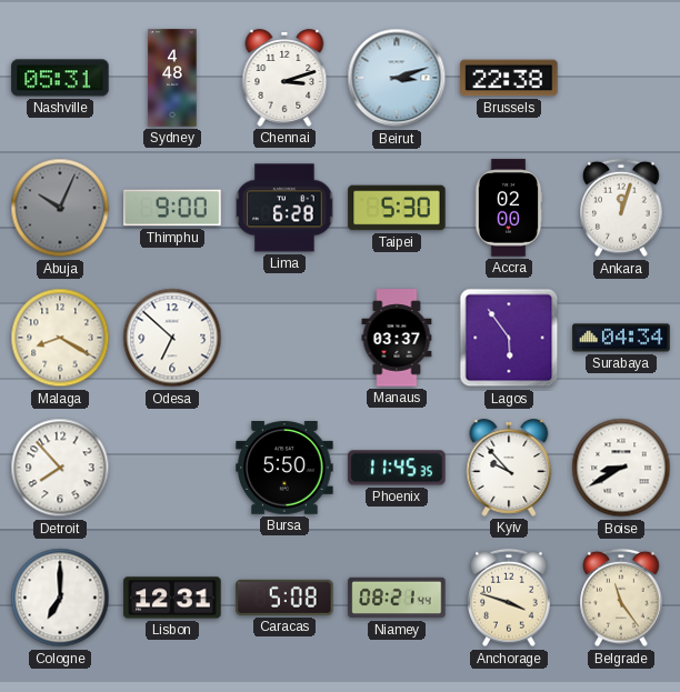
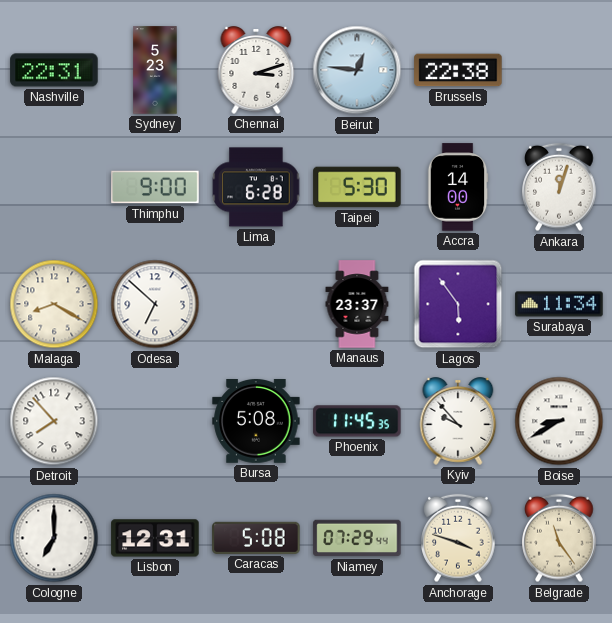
Nashville: 05:31 -> 22:31 (54, 70)
Sydney: 4:48 -> 5:23 (155, 70)
Beirut: 3:12 -> 12:46 (357, 70)
Abuja: 10:04 -> none (60, 208)
Accra: 02:00 -> 14:00 (458, 187)
Manaus: 03:37 -> 23:37 (357, 304)
Surabaya: 04:34 -> 11:34 (559, 304)
Bursa: 5:50 -> 5:08 (256, 422)
Niamey: 08:21 -> 07:29 (357, 538)
